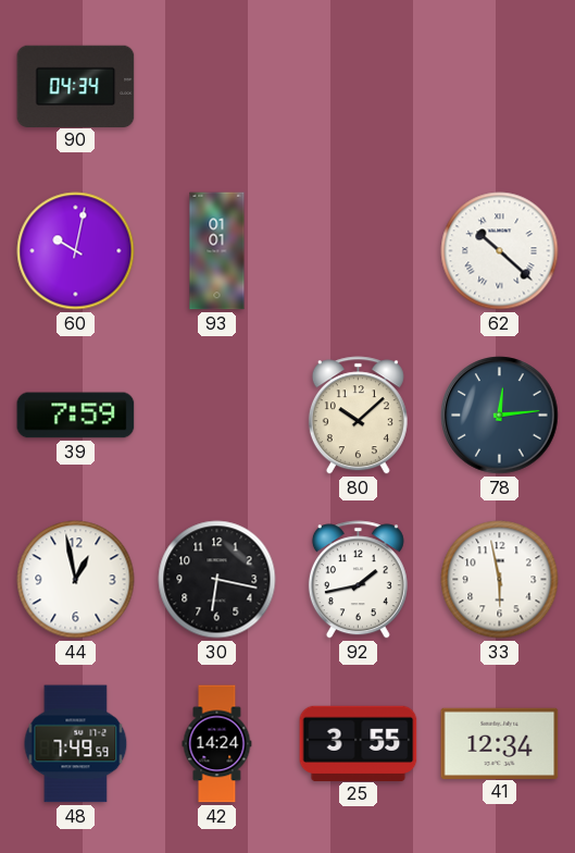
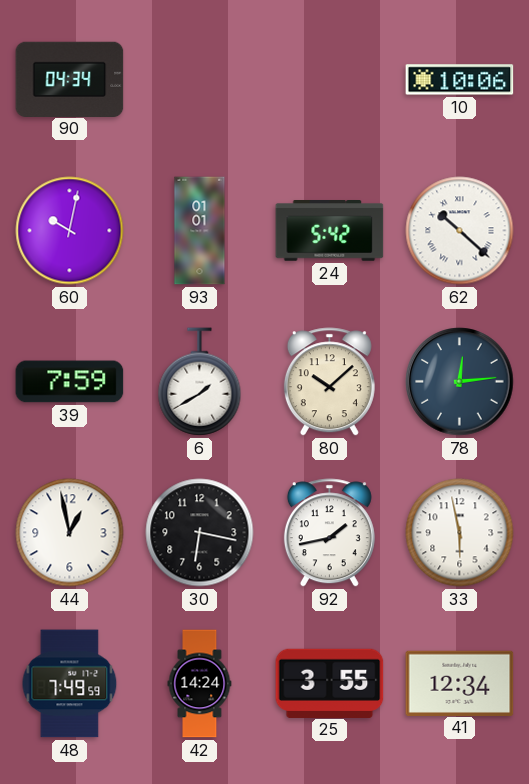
10: none -> 10:06 (460, 80)
24: none -> 5:42 (330, 231)
6: none -> 1:40 (200, 382)
